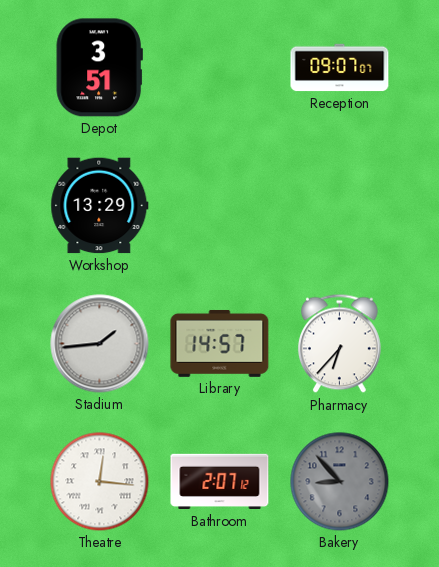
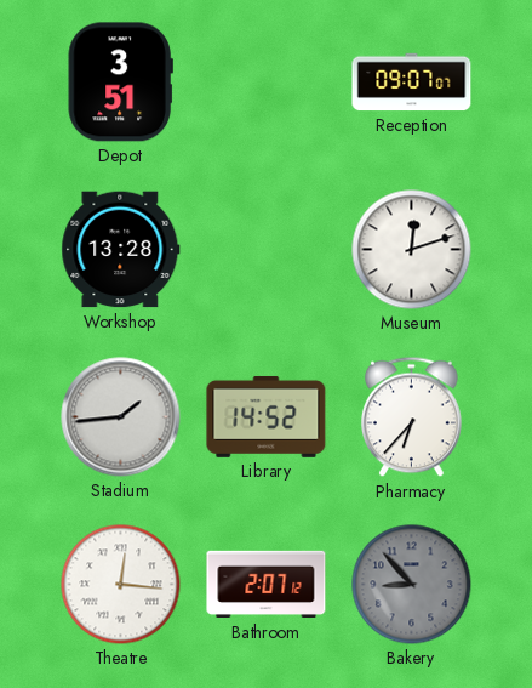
Workshop: 13:29 -> 13:28 (121, 250)
Museum: none -> 12:12 (412, 250)
Library: 14:57 -> 14:52 (267, 416)
